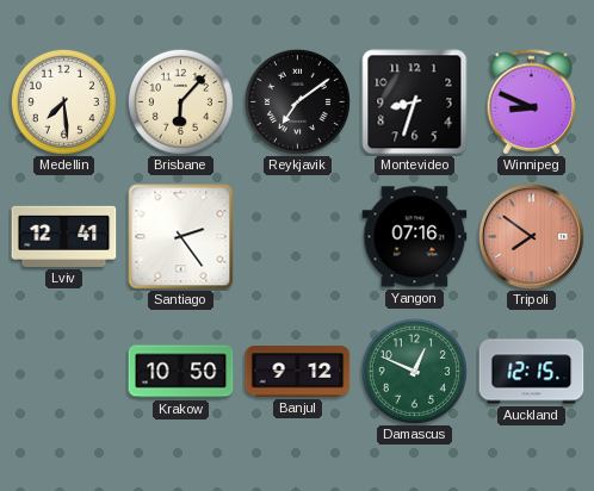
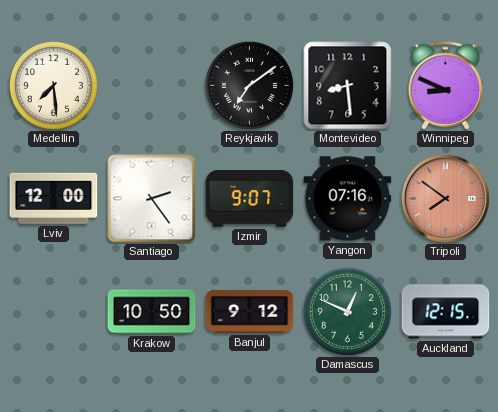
Brisbane: 6:07 -> none (180, 101)
Montevideo: 8:33 -> 8:29 (348, 86)
Lviv: 12:41 -> 12:00 (54, 198)
Izmir: none -> 9:07 (250, 199)
